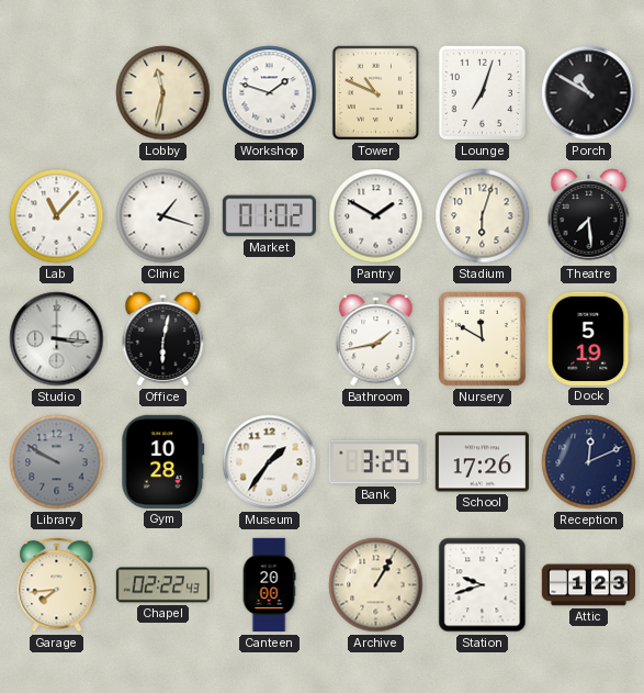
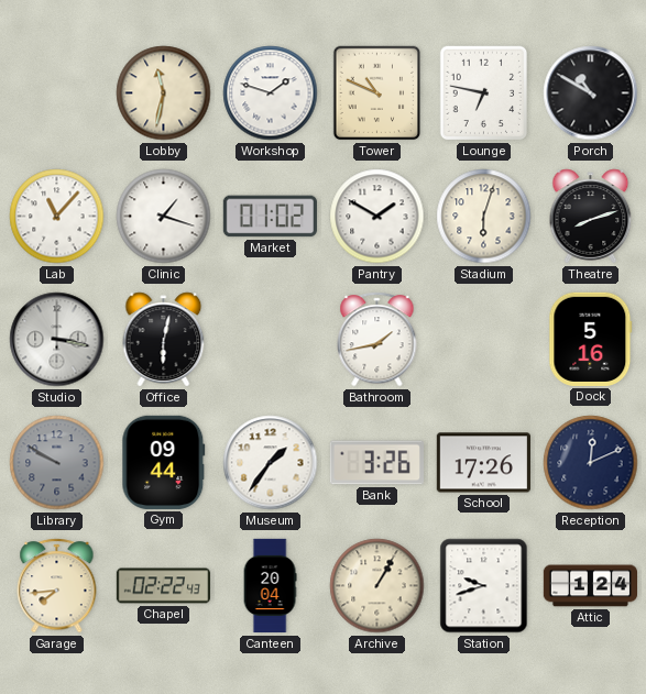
Lounge: 7:03 -> 6:47 (484, 93)
Theatre: 7:29 -> 8:12 (591, 217)
Studio: 3:16 -> 3:17 (57, 340)
Nursery: 11:50 -> none (482, 338)
Dock: 5:19 -> 5:16 (591, 339)
Gym: 10:28 -> 09:44 (164, 462)
Bank: 3:25 -> 3:26 (376, 463)
Canteen: 20:00 -> 20:04 (270, 586)
Attic: 1:23 -> 1:24 (590, 586)
